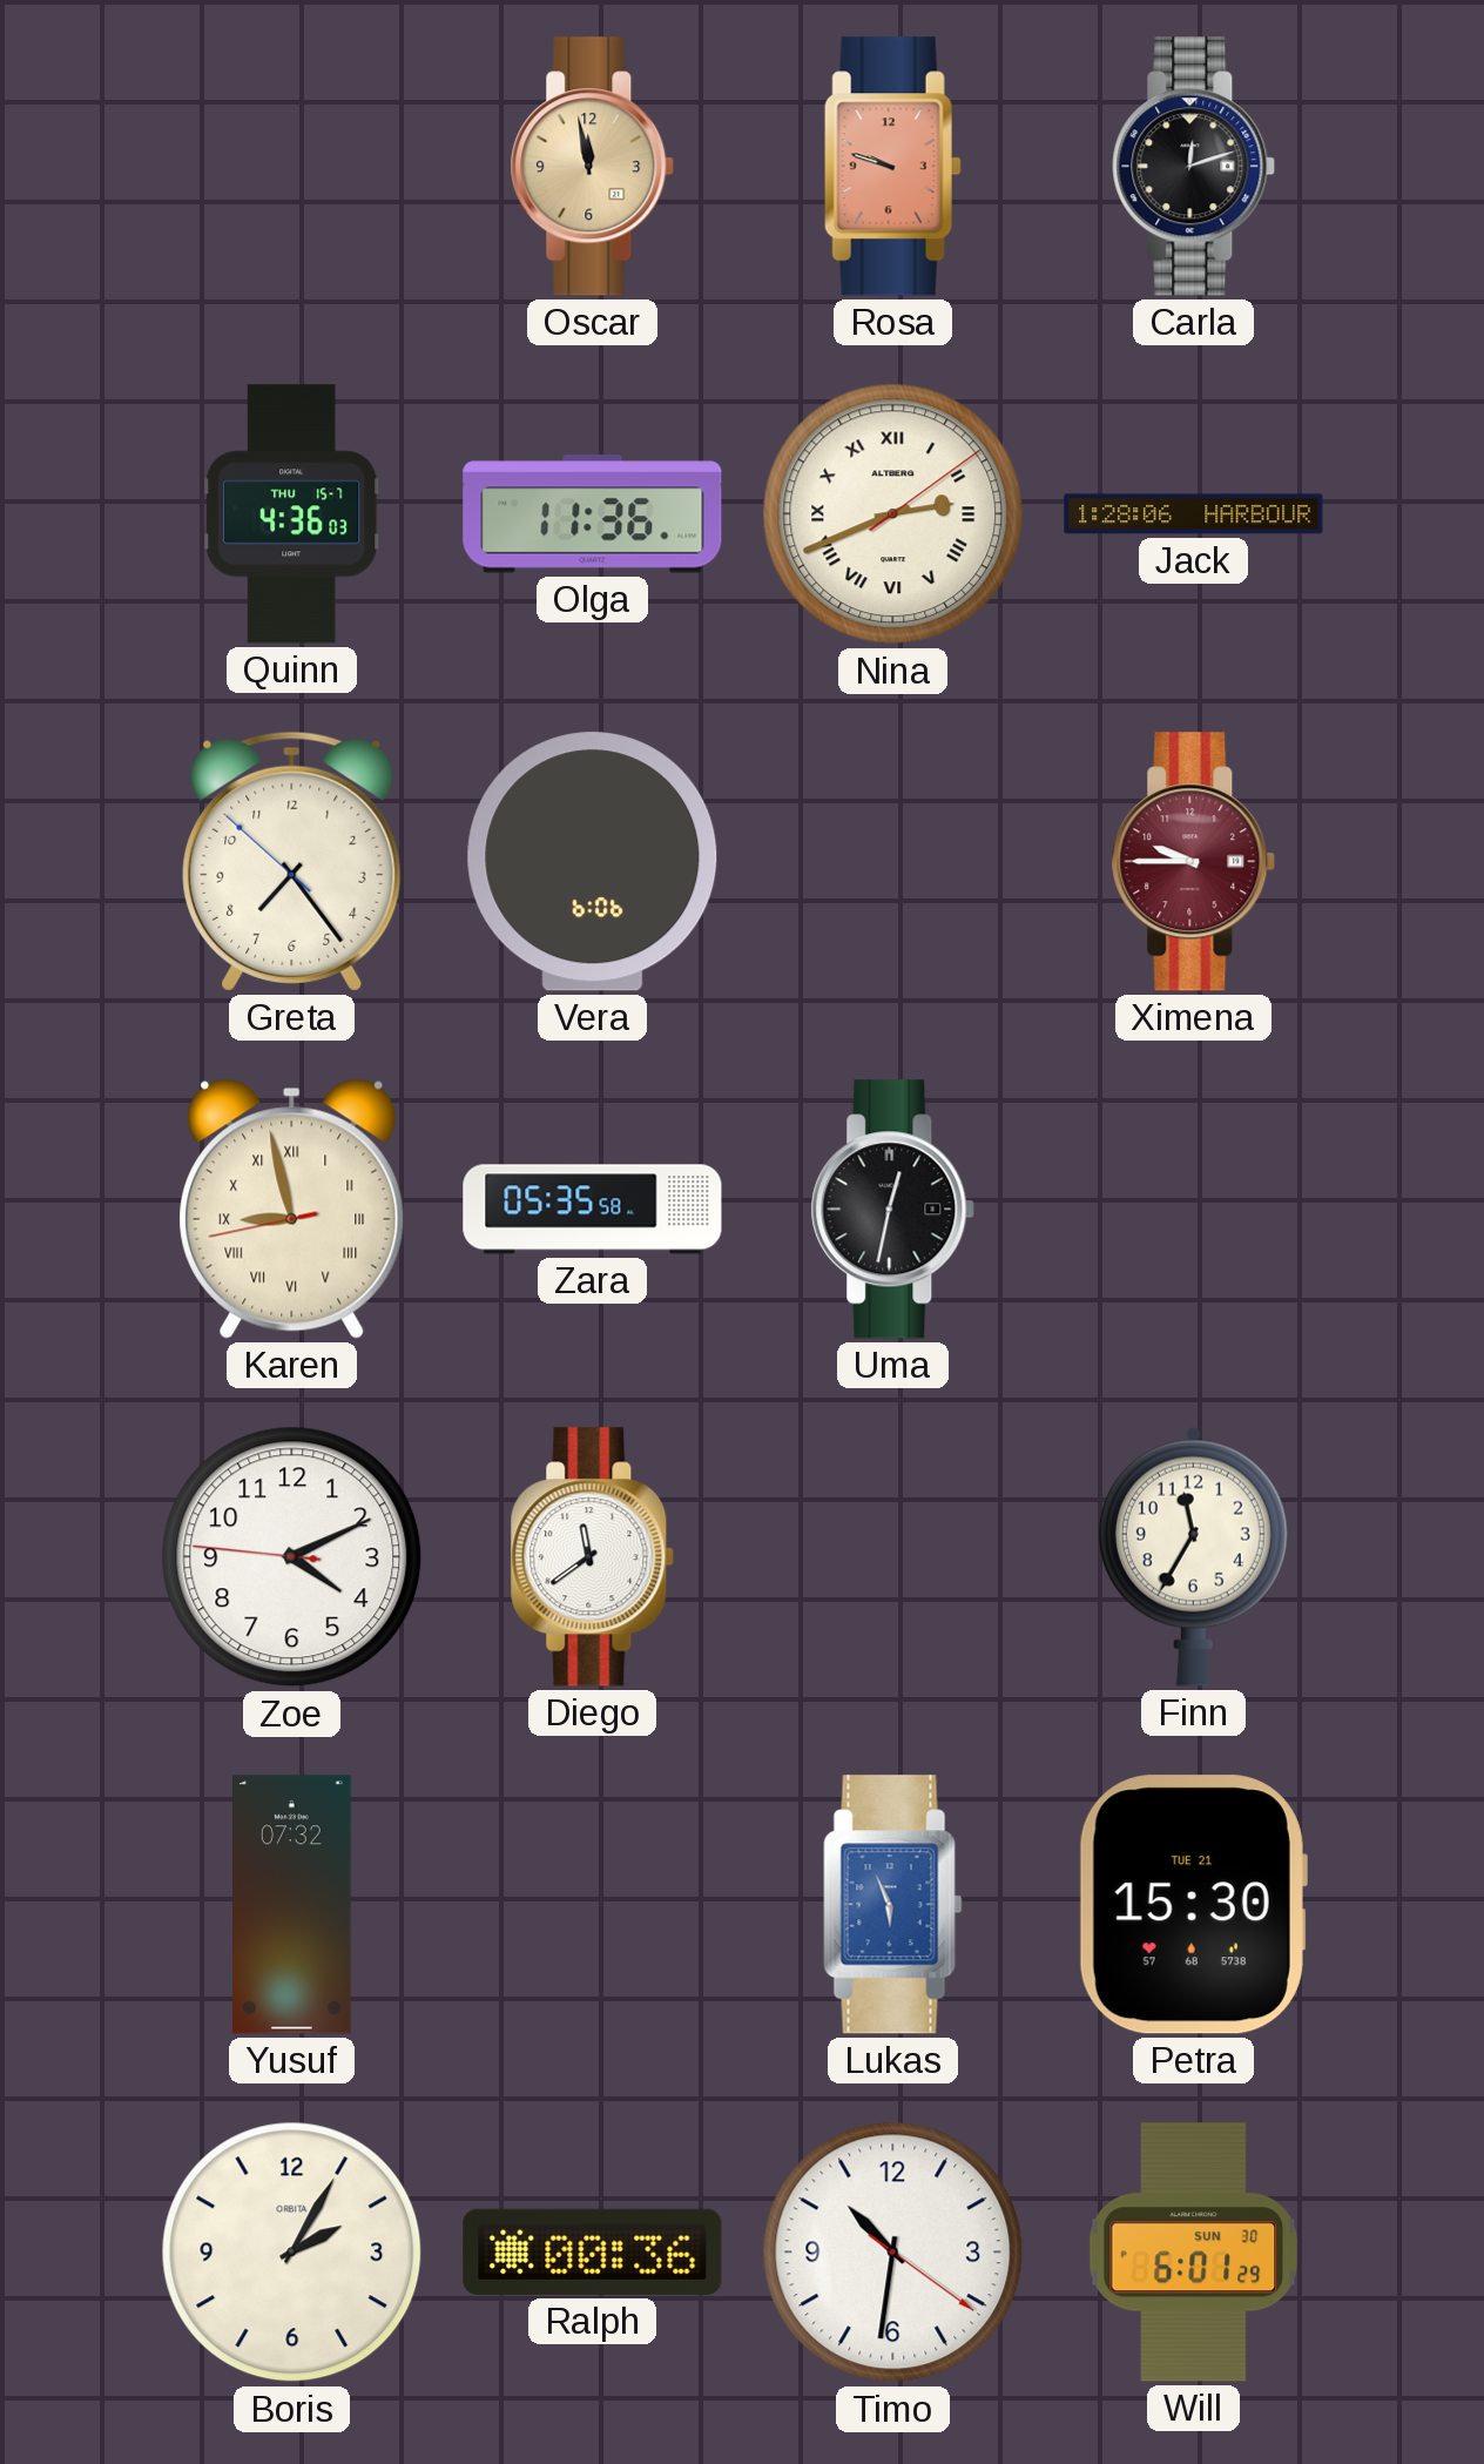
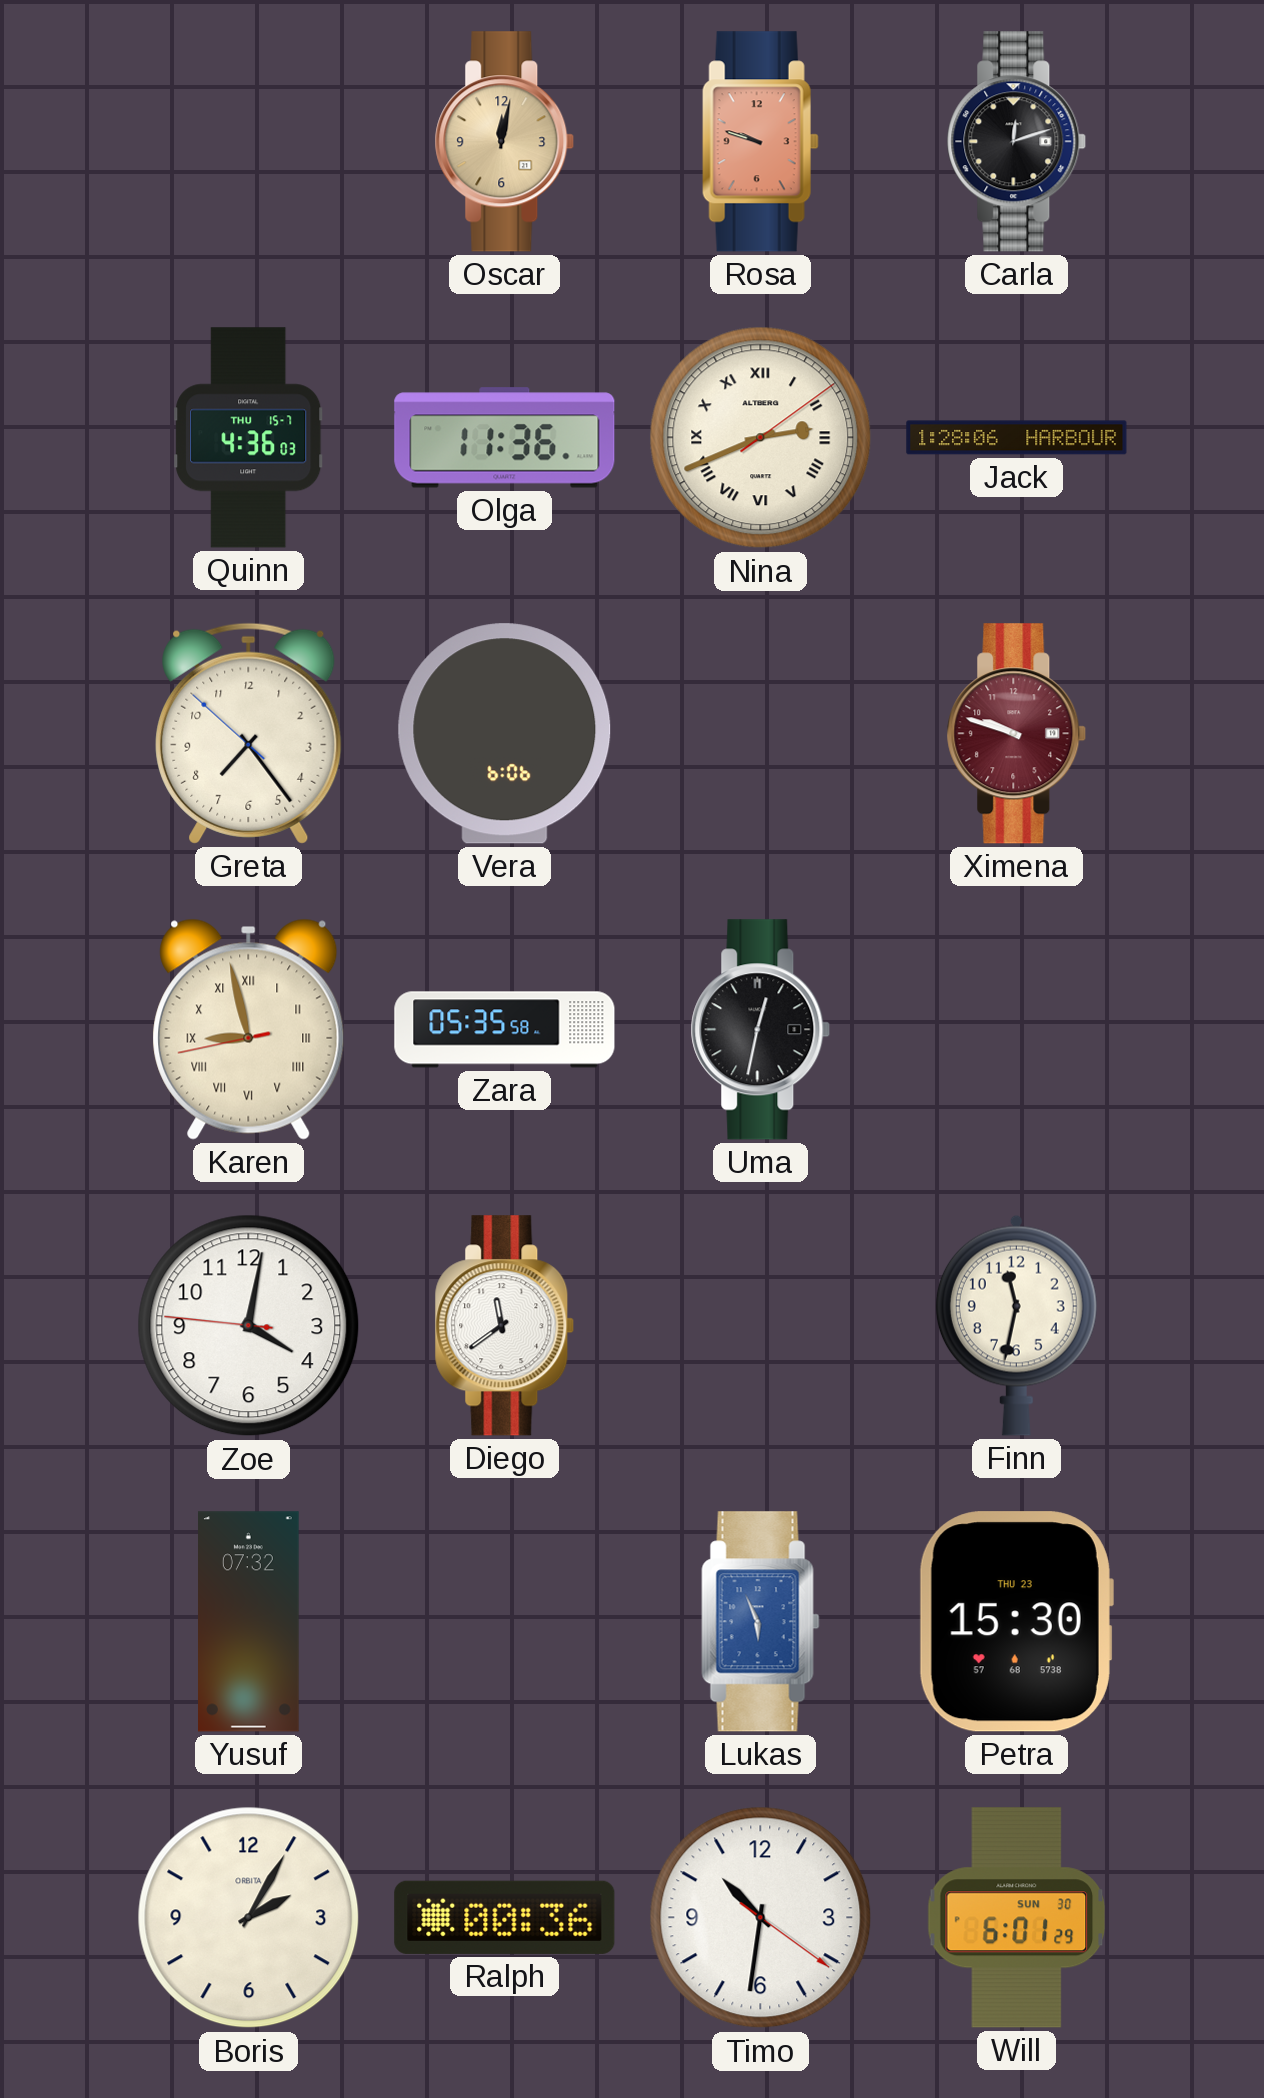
Oscar: 11:58 -> 12:02 (505, 142)
Ximena: 9:45 -> 9:48 (1017, 734)
Zoe: 4:10 -> 4:01 (249, 1326)
Finn: 11:35 -> 11:32 (1016, 1325)
Petra date: TUE 21 -> THU 23 (1016, 1622)
